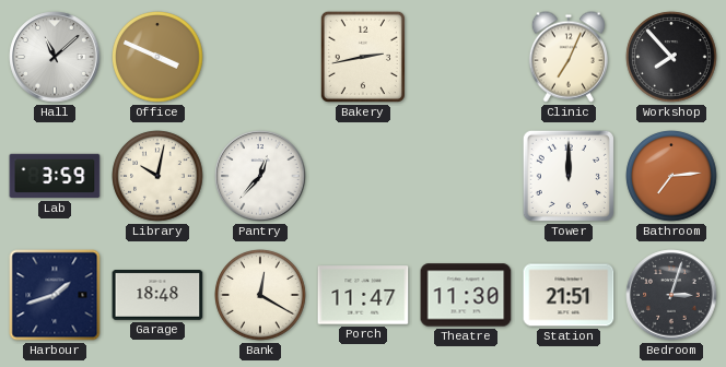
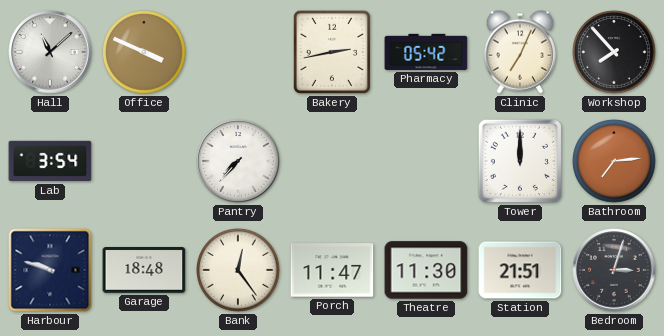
Pharmacy: none -> 05:42 (426, 52)
Lab: 3:59 -> 3:54 (50, 161)
Library: 10:02 -> none (157, 176)
Pantry: 12:37 -> 7:37 (238, 161)
Harbour: 1:42 -> 9:48 (50, 270)
Bank: 12:20 -> 12:24 (238, 270)
